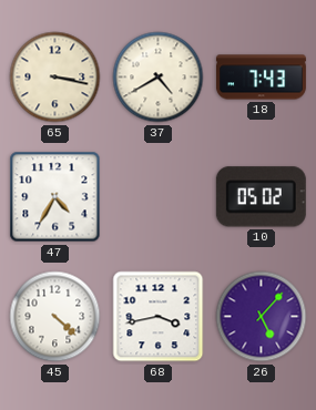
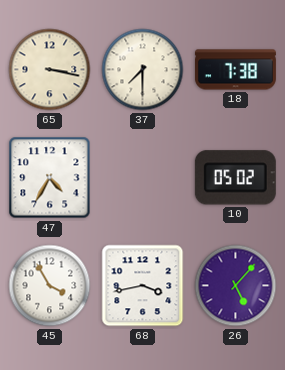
37: 4:40 -> 7:30 (143, 70)
18: 7:43 -> 7:38 (235, 70)
45: 4:22 -> 3:55 (50, 286)
